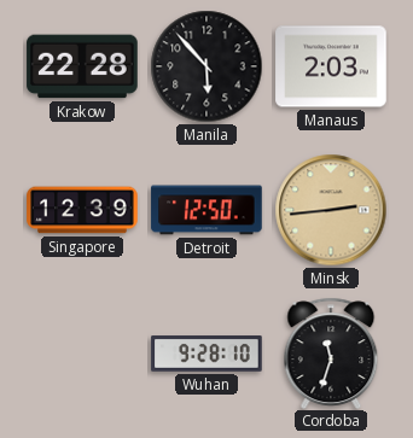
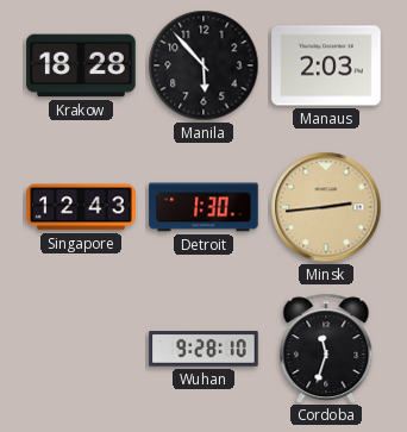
Krakow: 22:28 -> 18:28 (81, 65)
Singapore: 12:39 -> 12:43 (81, 207)
Detroit: 12:50 -> 1:30 (203, 207)
